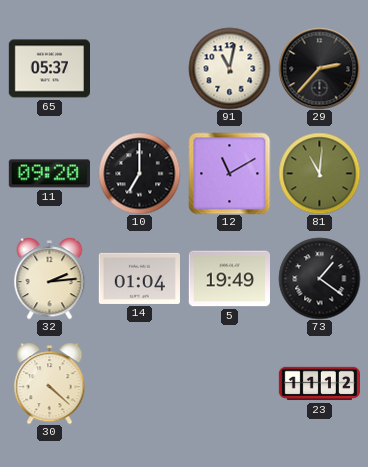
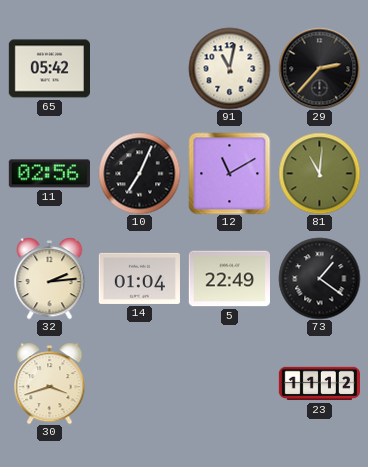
65: 05:37 -> 05:42 (49, 69)
11: 09:20 -> 02:56 (49, 174)
10: 7:00 -> 7:04 (139, 173)
5: 19:49 -> 22:49 (229, 279)
30: 4:22 -> 3:42 (50, 383)
